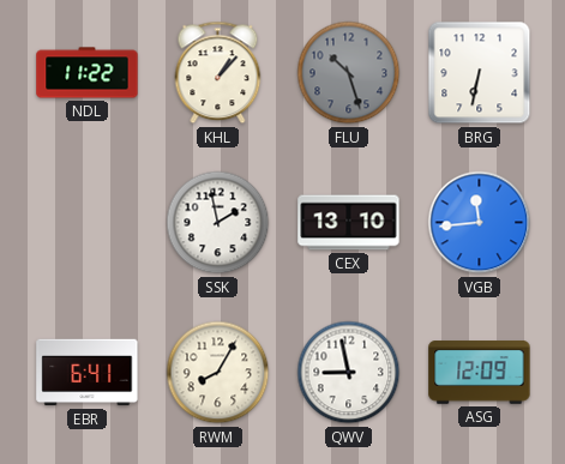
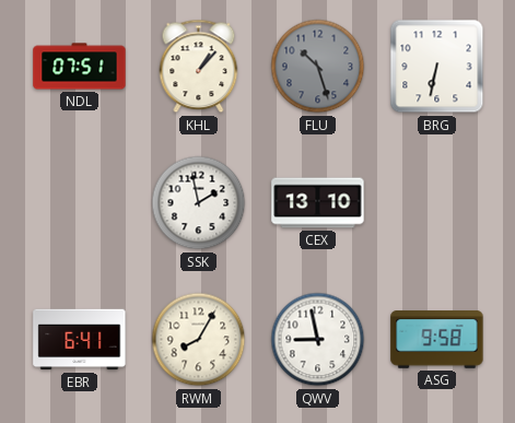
NDL: 11:22 -> 07:51 (80, 67)
VGB: 11:44 -> none (480, 223)
ASG: 12:09 -> 9:58 (437, 340)
